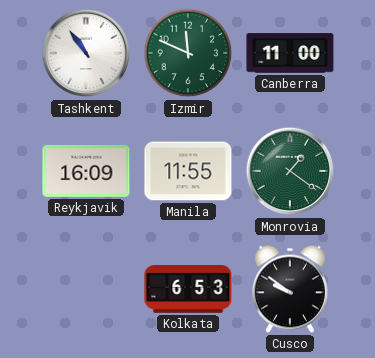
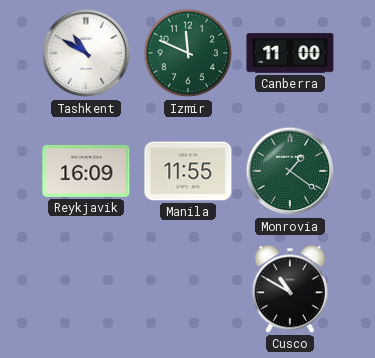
Tashkent: 10:54 -> 10:50 (86, 53)
Kolkata: 6:53 -> none (188, 289)
Cusco: 9:51 -> 10:50 (290, 289)
